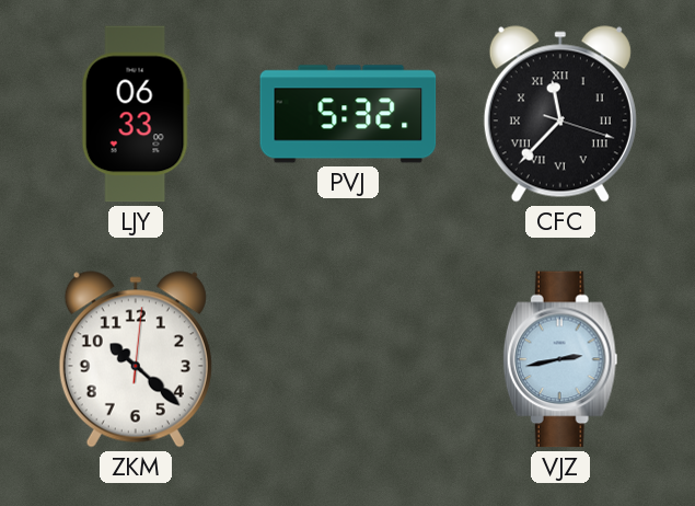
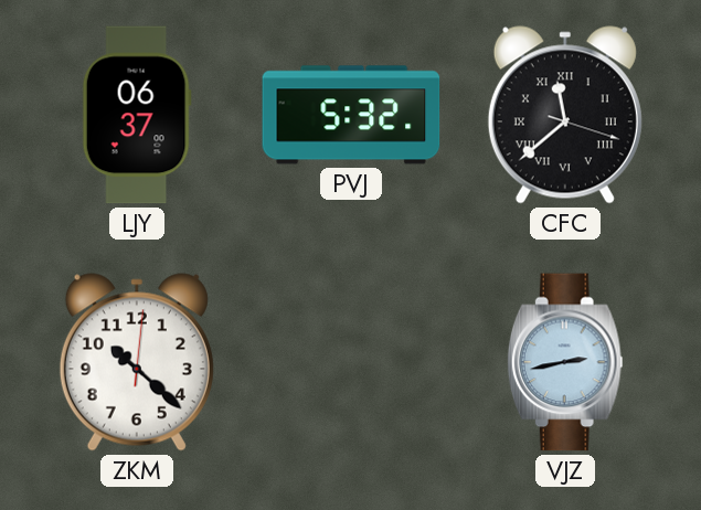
LJY: 06:33 -> 06:37 (137, 115)
CFC: 11:37 -> 11:38 (565, 115)
